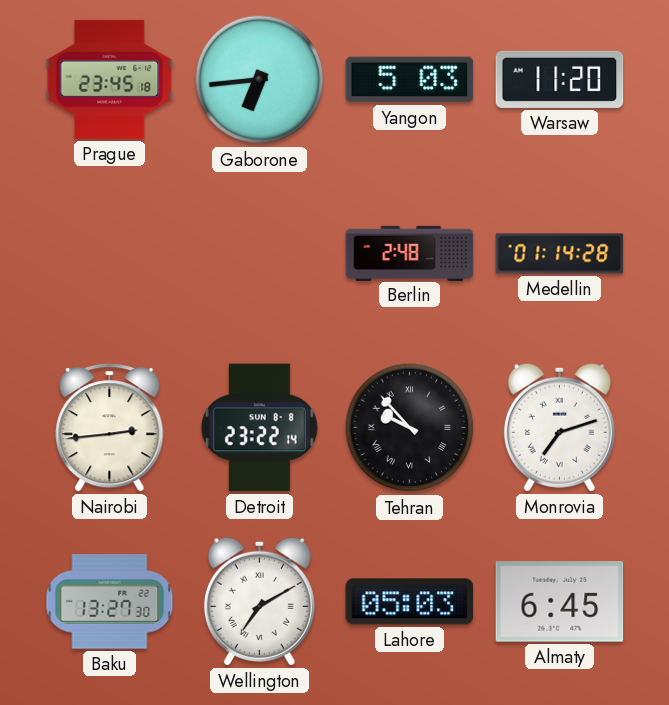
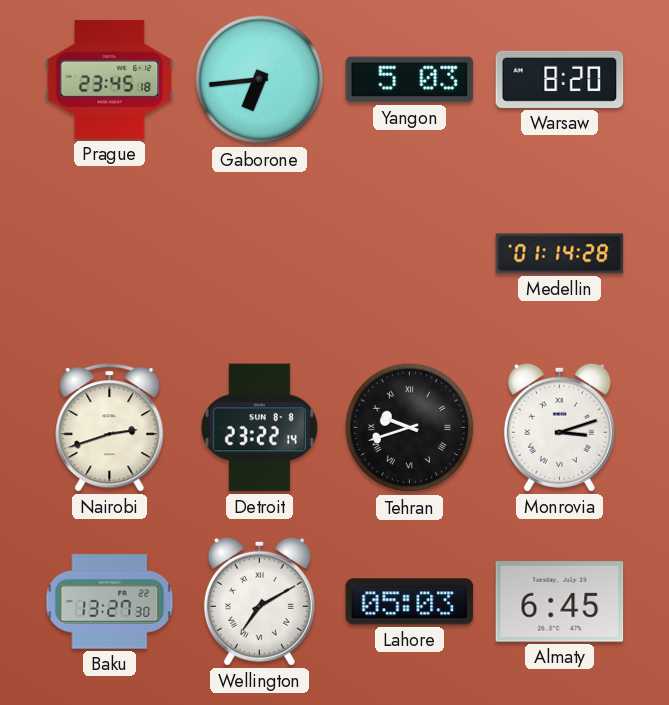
Warsaw: 11:20 -> 8:20 (560, 79)
Berlin: 2:48 -> none (410, 253)
Nairobi: 2:44 -> 2:42 (110, 428)
Tehran: 9:53 -> 9:42 (410, 428)
Monrovia: 7:12 -> 3:12 (559, 427)
